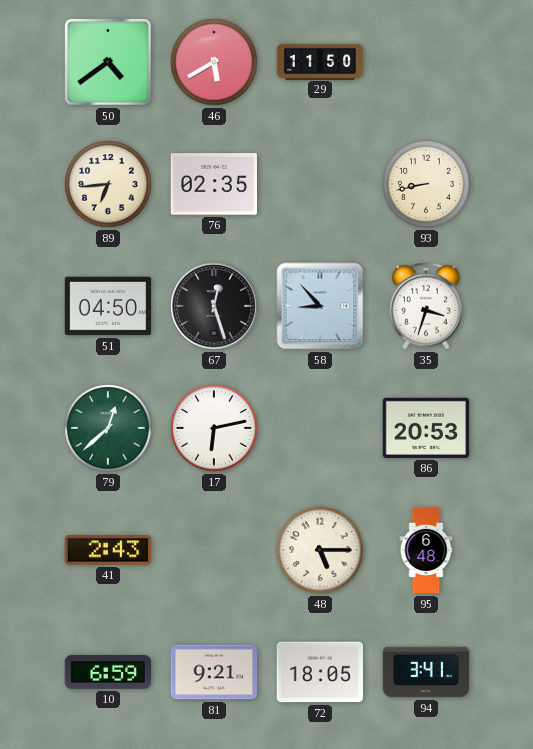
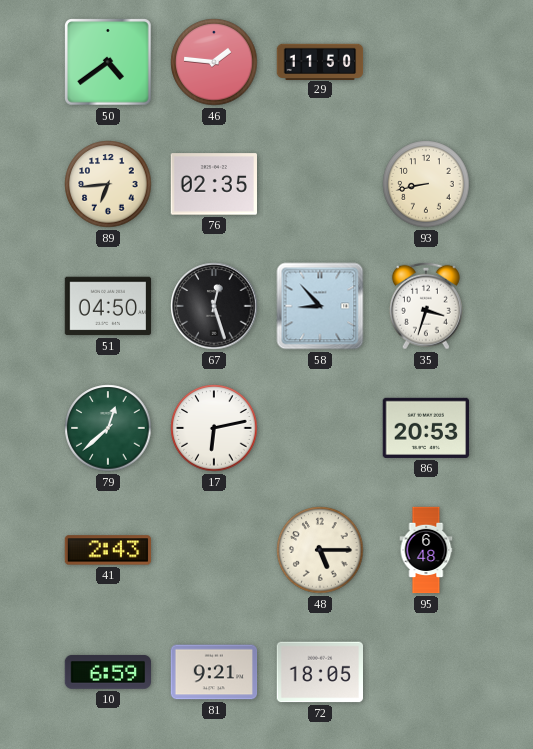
46: 5:40 -> 1:46 (214, 62)
94: 3:41 -> none (426, 672)
